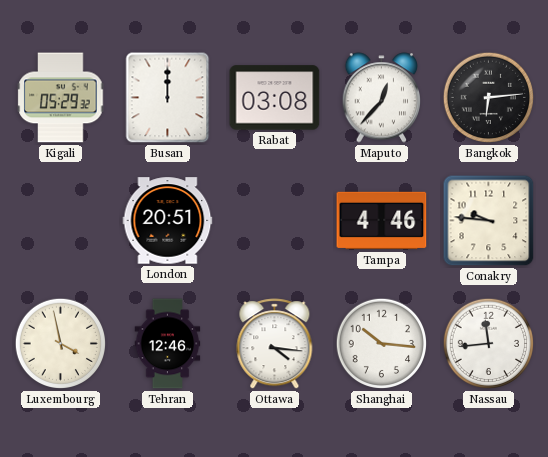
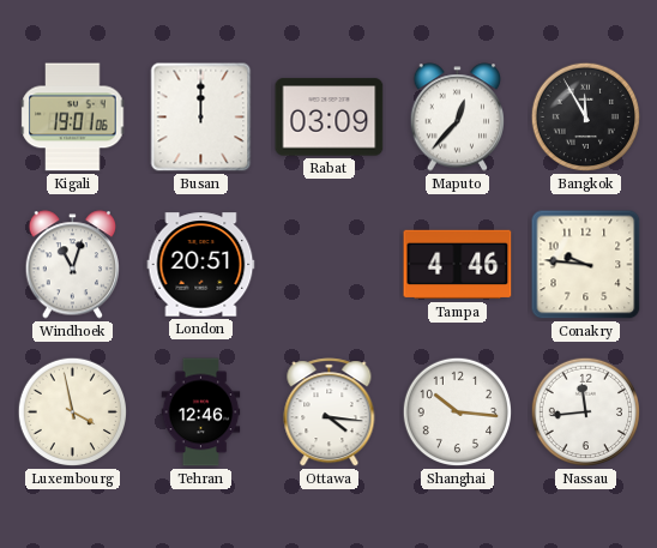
Kigali: 05:29 -> 19:01 (73, 118)
Rabat: 03:08 -> 03:09 (330, 118)
Bangkok: 6:14 -> 11:55 (586, 118)
Windhoek: none -> 11:03 (73, 265)
